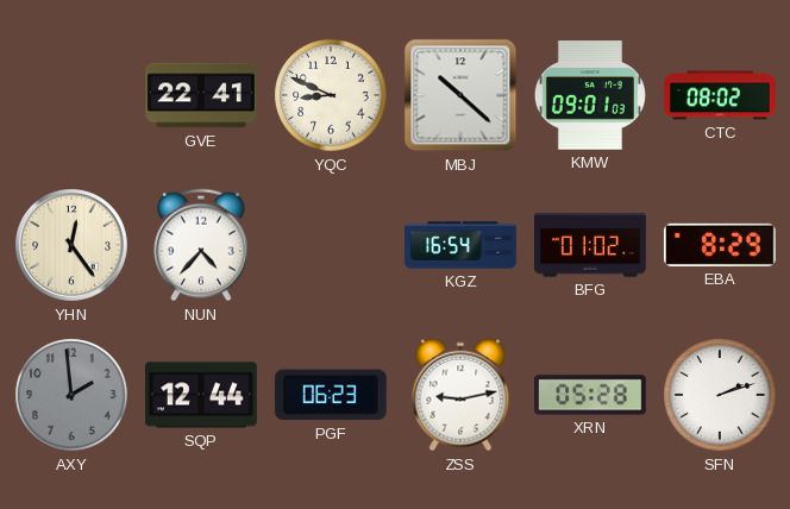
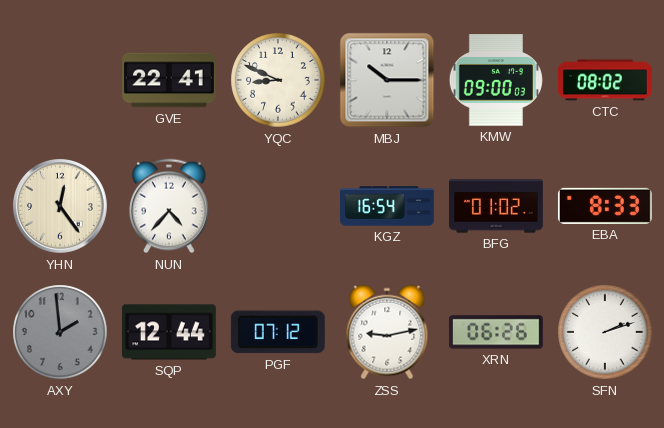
MBJ: 10:22 -> 10:15 (387, 80)
KMW: 09:01 -> 09:00 (496, 80)
EBA: 8:29 -> 8:33 (605, 206)
PGF: 06:23 -> 07:12 (278, 332)
XRN: 05:28 -> 06:26 (496, 332)
